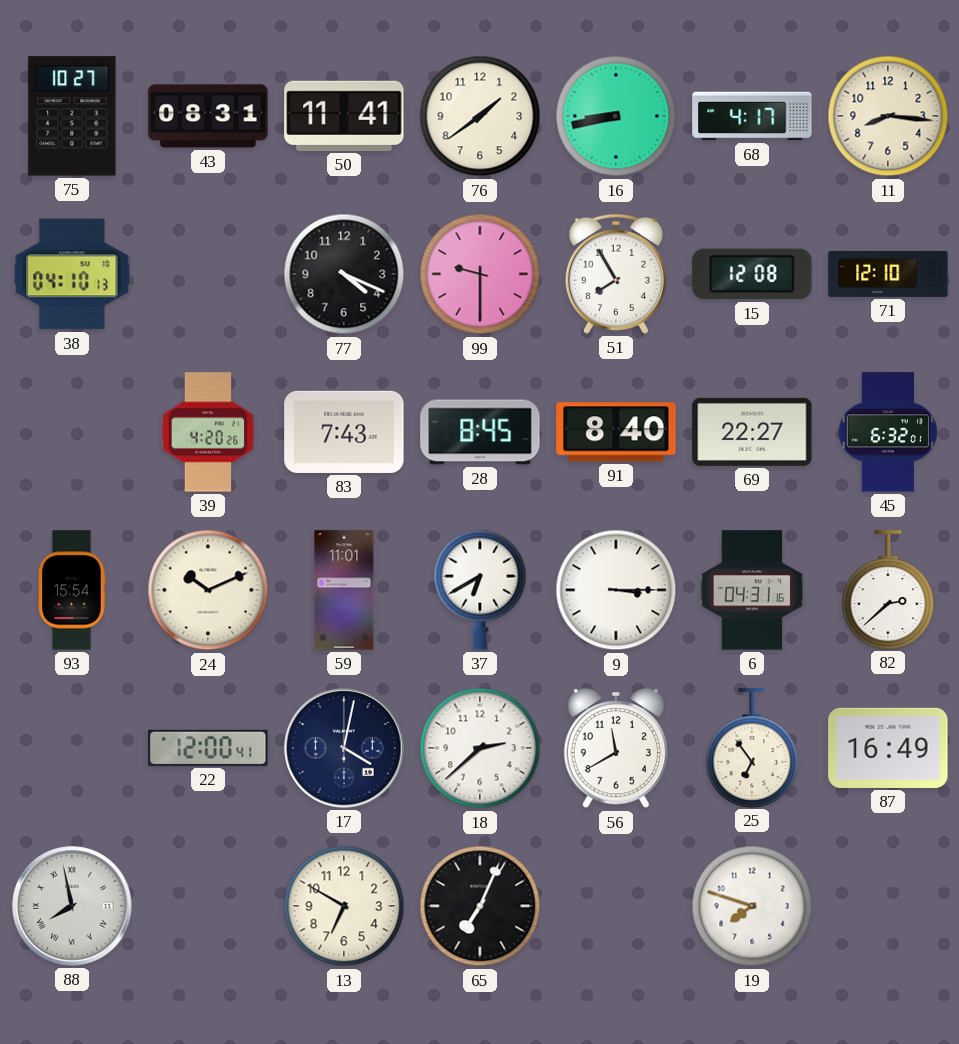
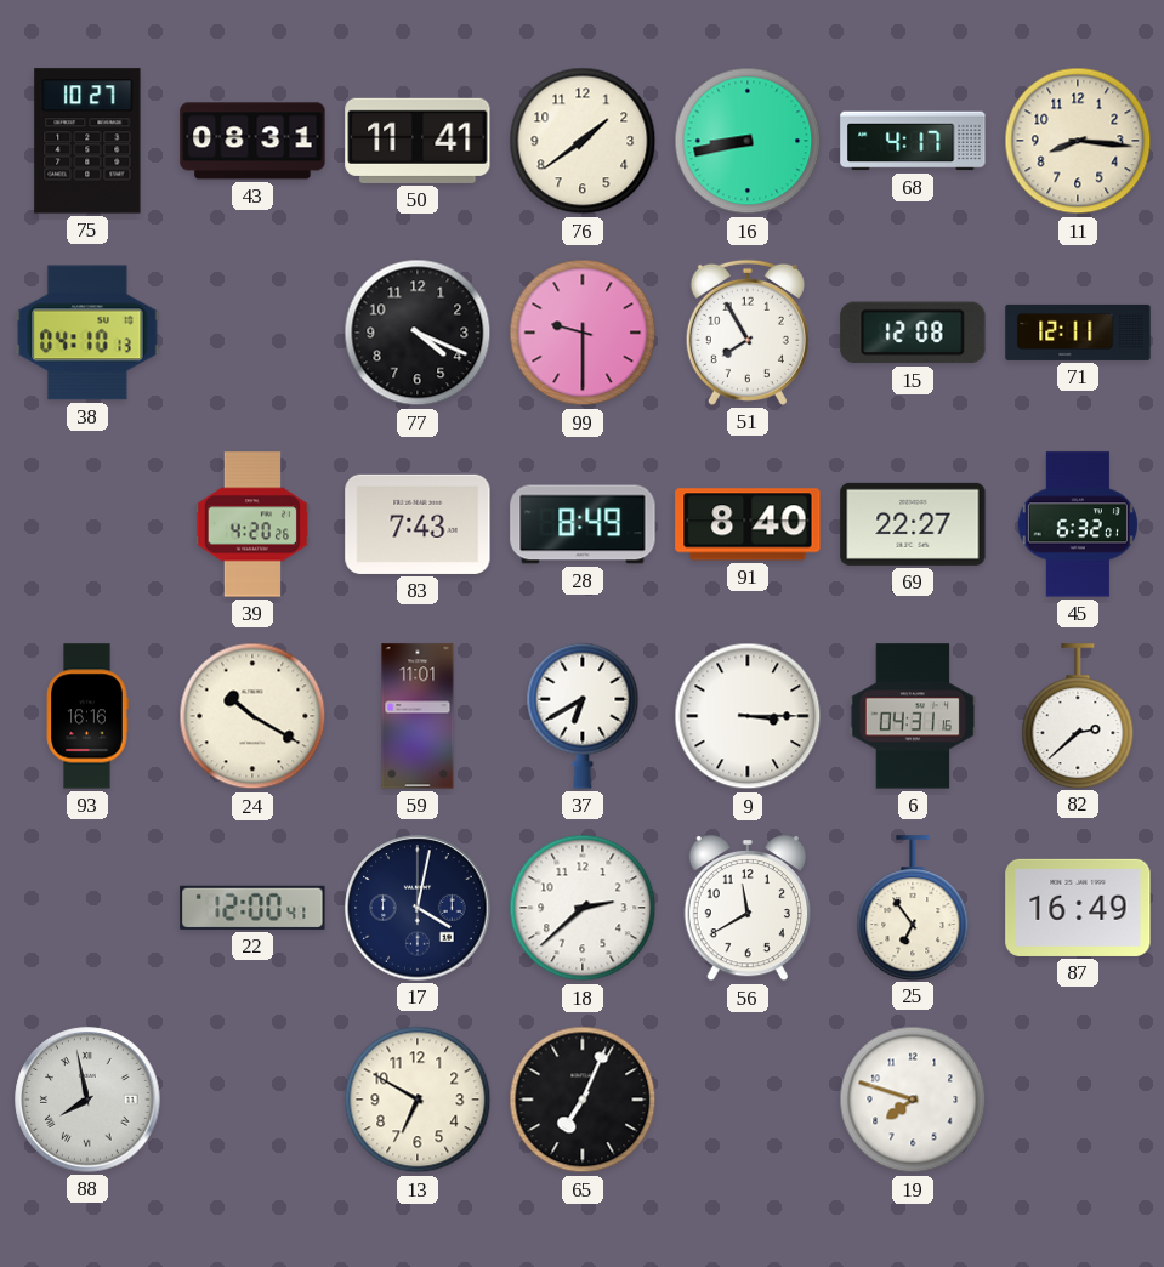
71: 12:10 -> 12:11 (1078, 333)
28: 8:45 -> 8:49 (583, 524)
93: 15:54 -> 16:16 (87, 716)
24: 10:11 -> 10:20 (252, 716)
